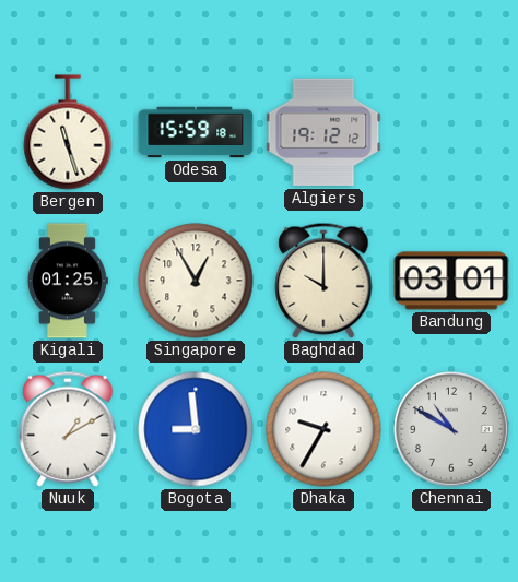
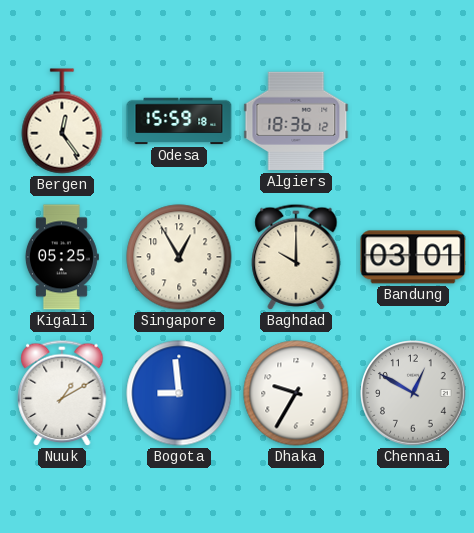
Bergen: 11:27 -> 12:24 (62, 121)
Algiers: 19:12 -> 18:36 (296, 121)
Kigali: 01:25 -> 05:25 (61, 257)
Chennai: 10:50 -> 12:50 (413, 393)
